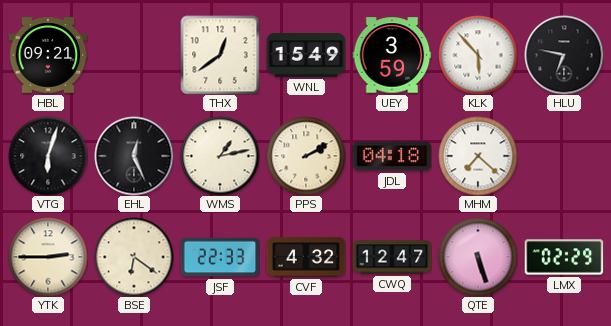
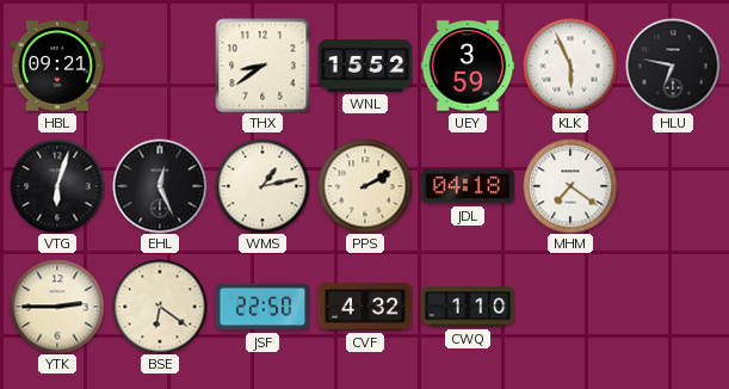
THX: 12:39 -> 8:39 (262, 66)
WNL: 15:49 -> 15:52 (365, 66)
KLK: 5:53 -> 5:56 (570, 66)
MHM: 7:22 -> 7:21 (570, 186)
JSF: 22:33 -> 22:50 (262, 307)
CWQ: 12:47 -> 1:10 (468, 307)
QTE: 5:27 -> none (478, 257)
LMX: 02:29 -> none (564, 257)
